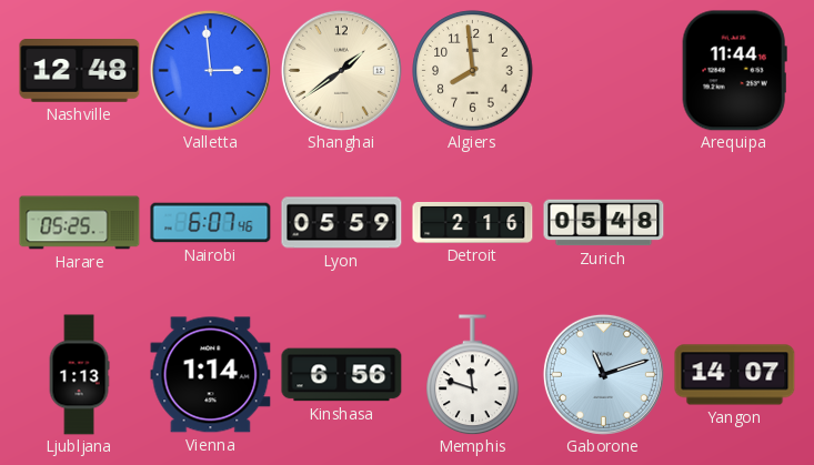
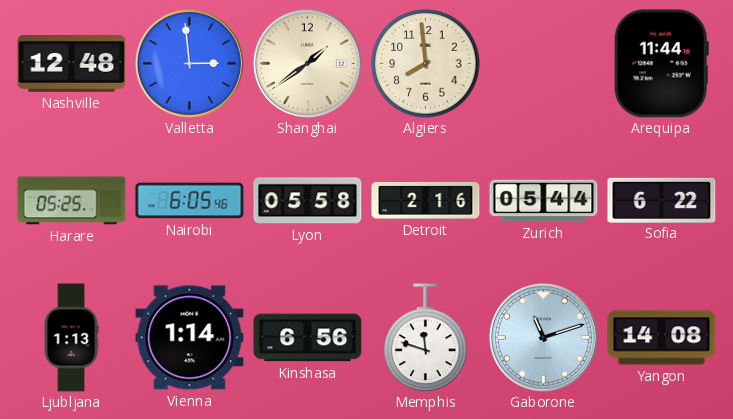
Nairobi: 6:07 -> 6:05 (190, 201)
Lyon: 05:59 -> 05:58 (308, 201)
Zurich: 05:48 -> 05:44 (544, 201)
Sofia: none -> 6:22 (662, 200)
Yangon: 14:07 -> 14:08 (662, 338)
